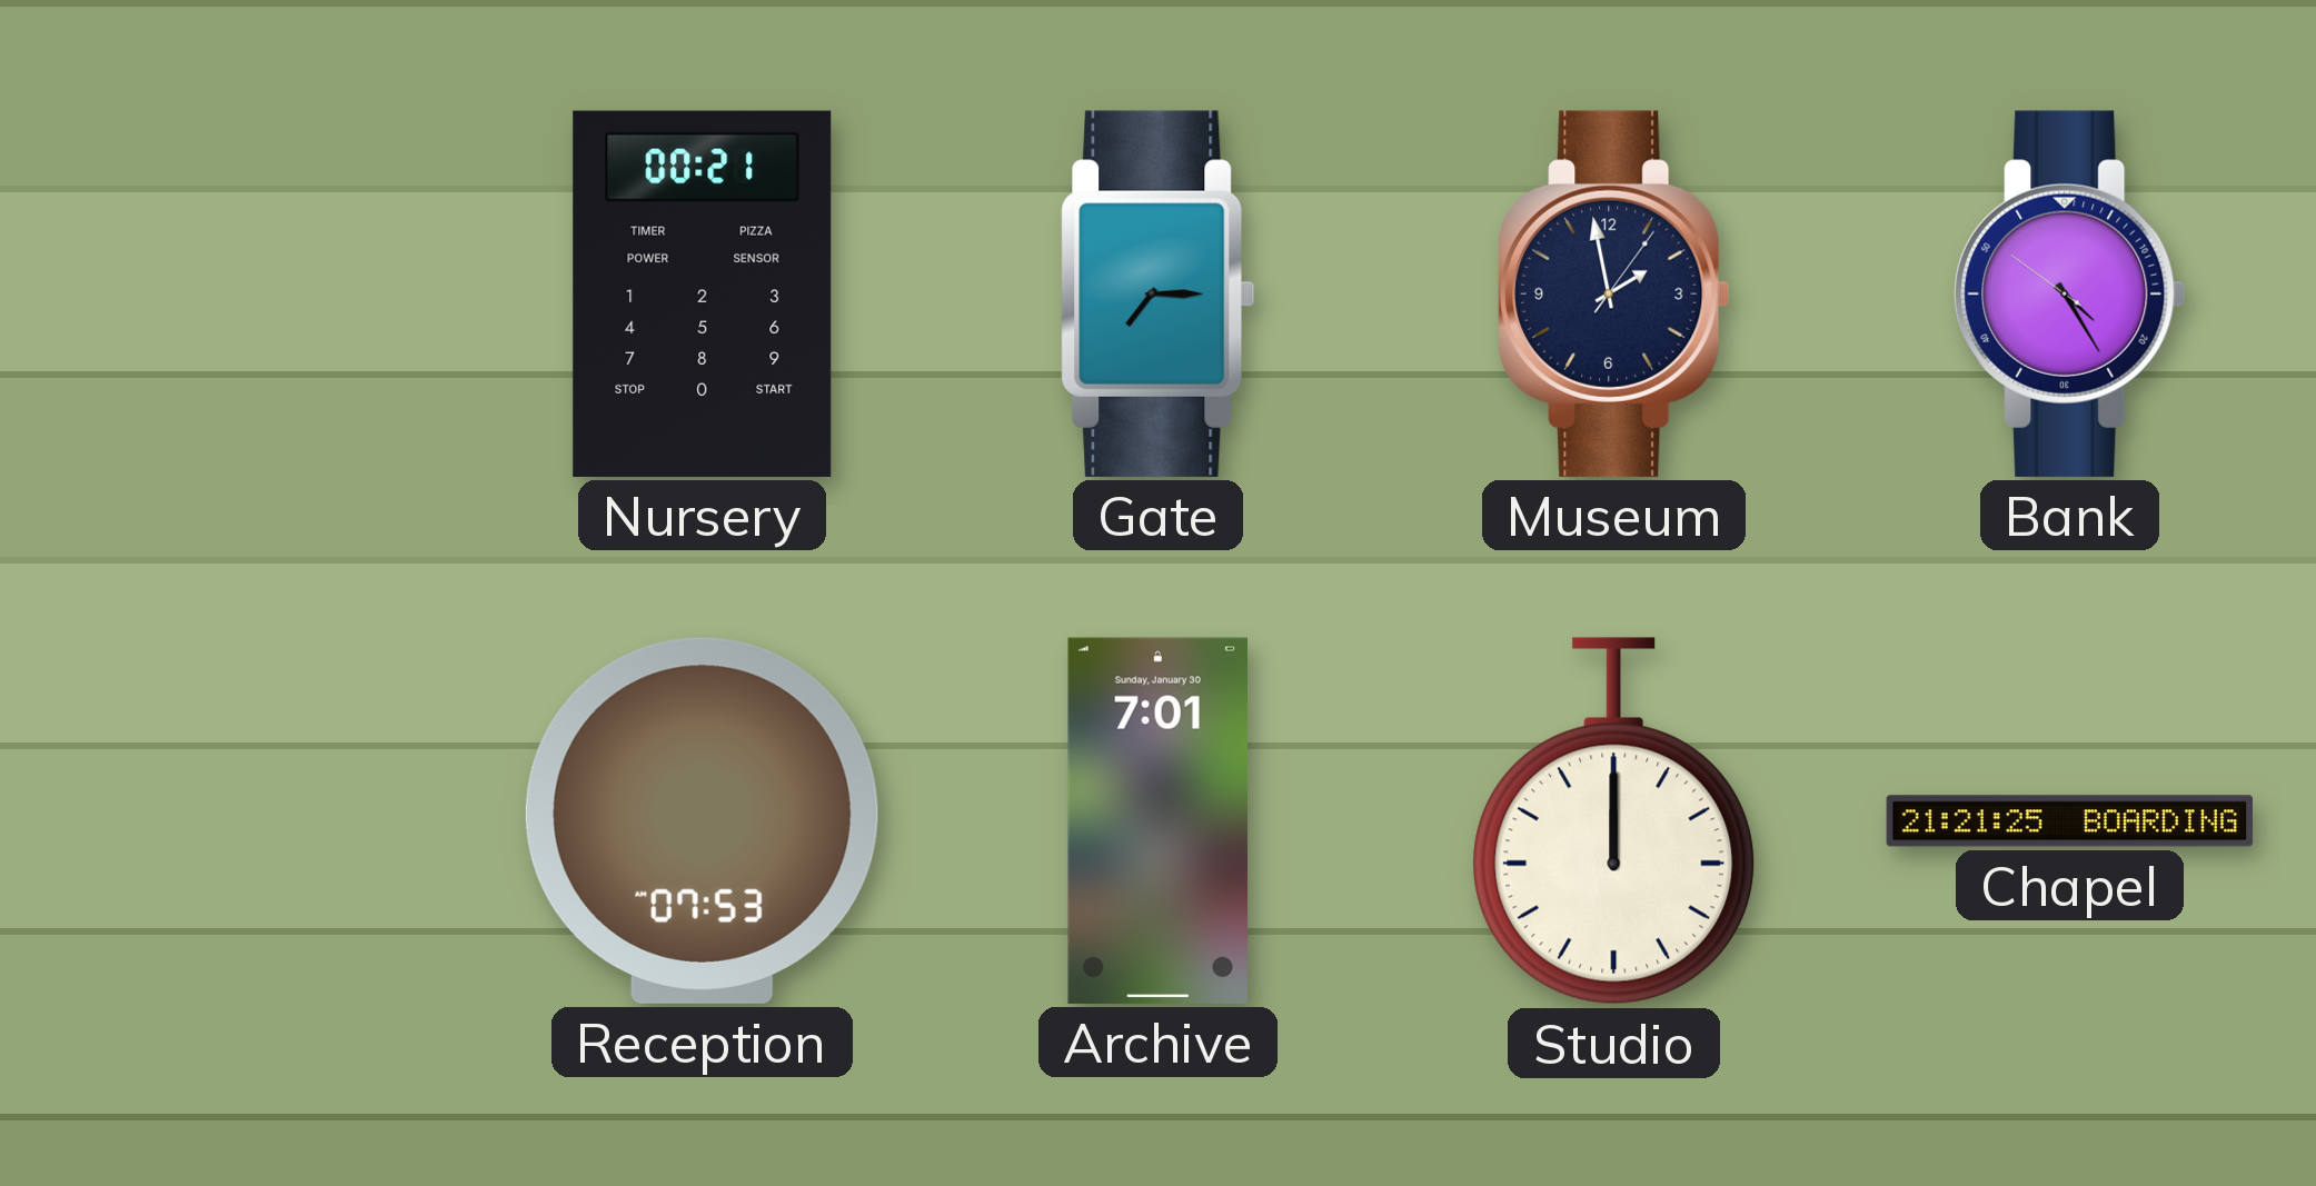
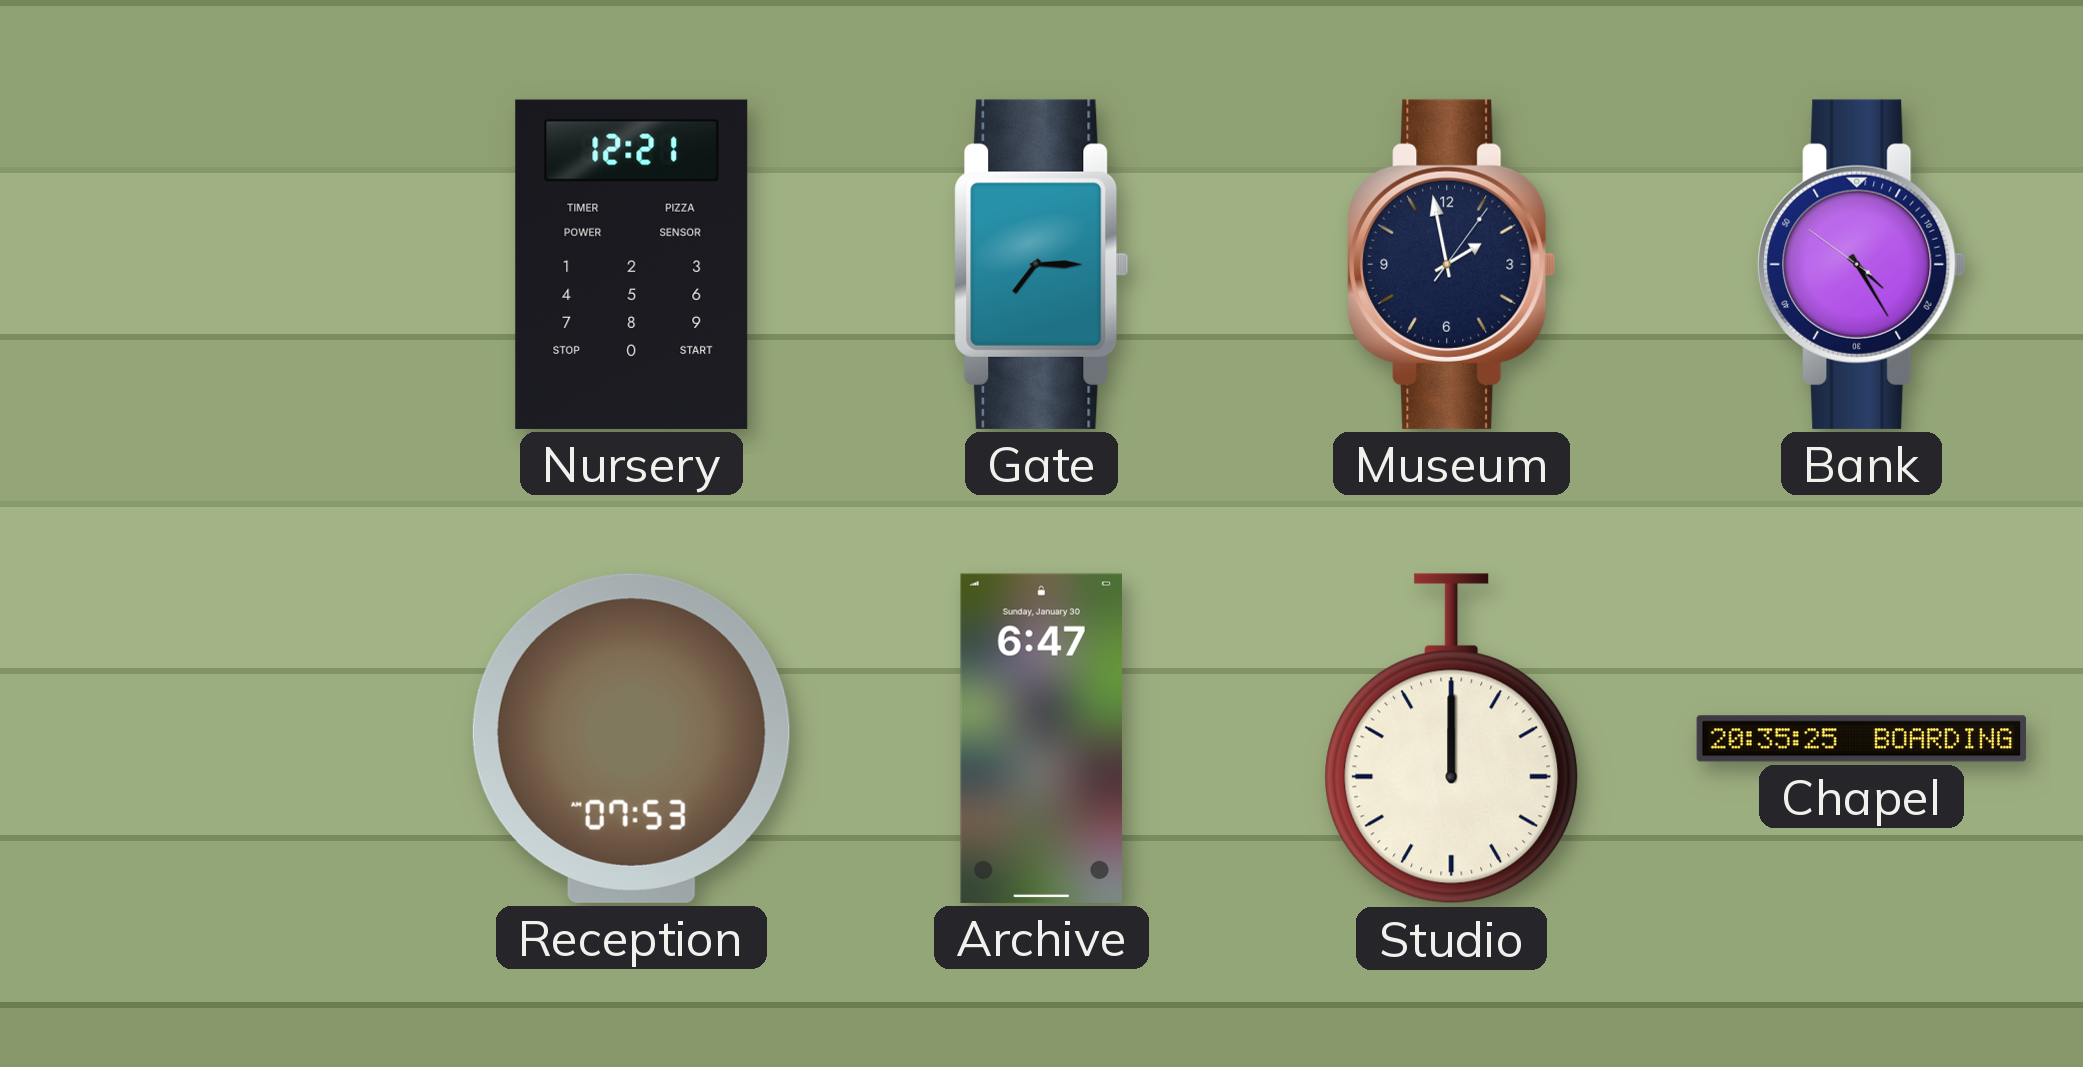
Nursery: 00:21 -> 12:21 (632, 264)
Archive: 7:01 -> 6:47 (1041, 738)
Chapel: 21:21 -> 20:35 (1862, 739)
